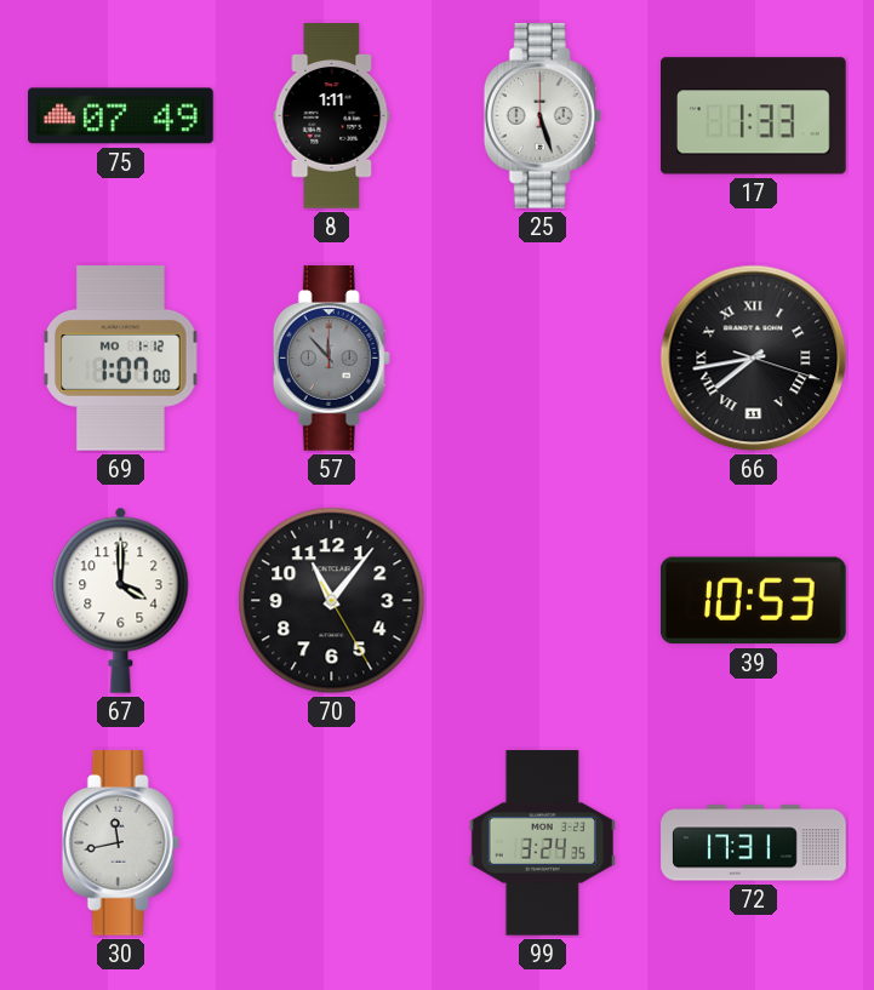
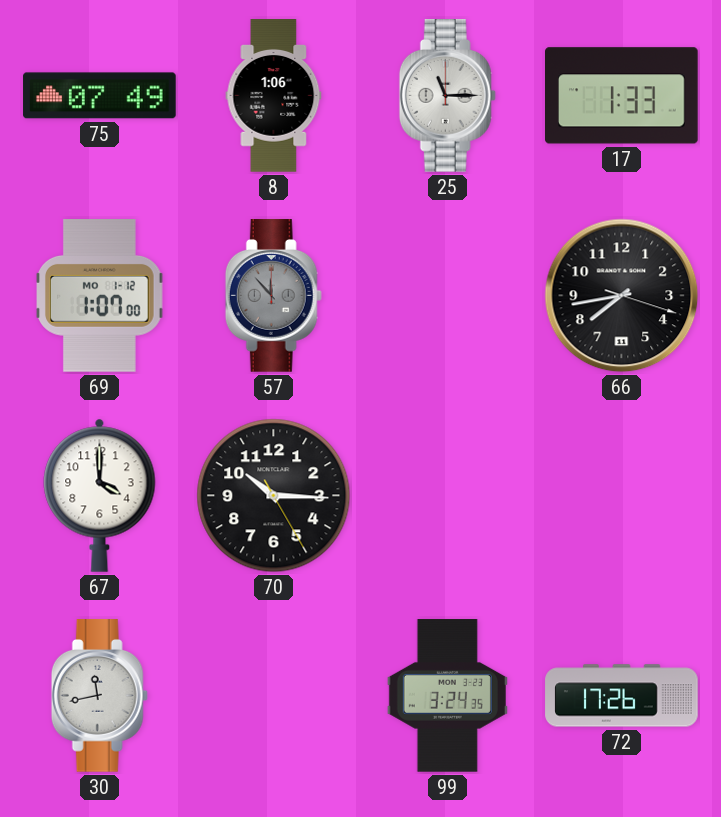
8: 1:11 -> 1:06 (274, 96)
25: 5:27 -> 11:15 (447, 96)
66 numerals: Roman -> Arabic (622, 296)
70: 11:06 -> 10:15 (274, 496)
39: 10:53 -> none (754, 601)
72: 17:31 -> 17:26 (622, 696)
